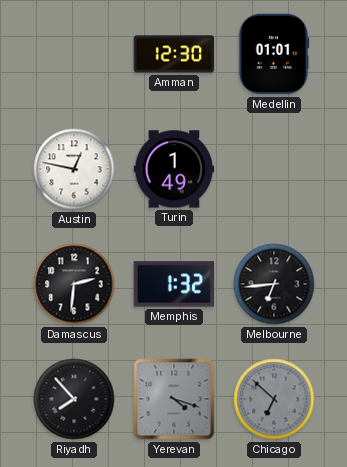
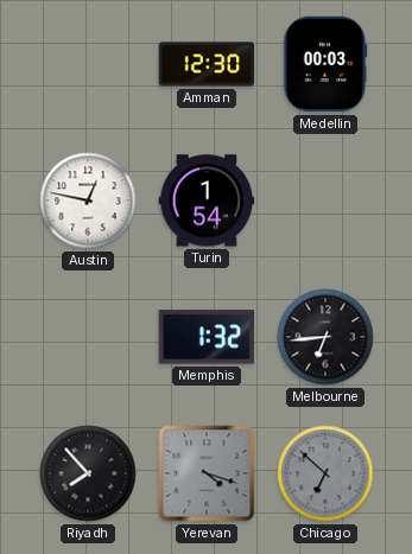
Medellin: 01:01 -> 00:03 (325, 64)
Turin: 1:49 -> 1:54 (207, 200)
Damascus: 2:31 -> none (74, 284)
